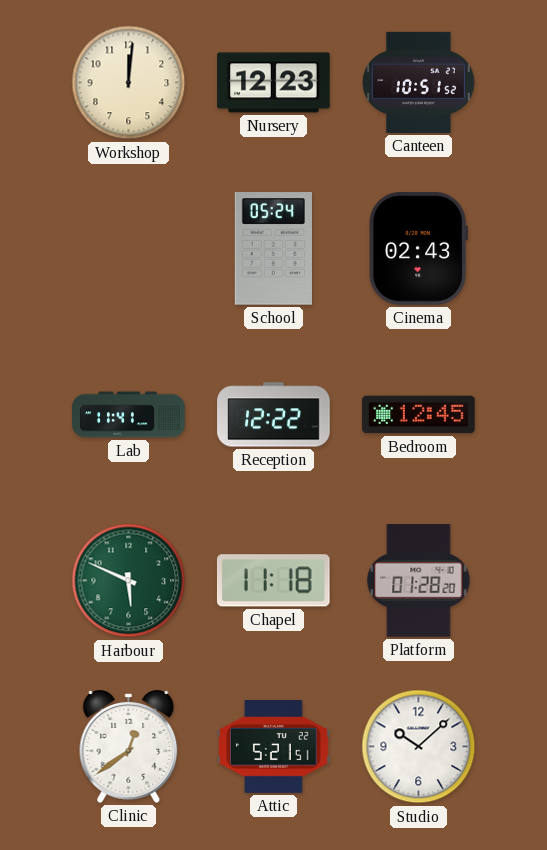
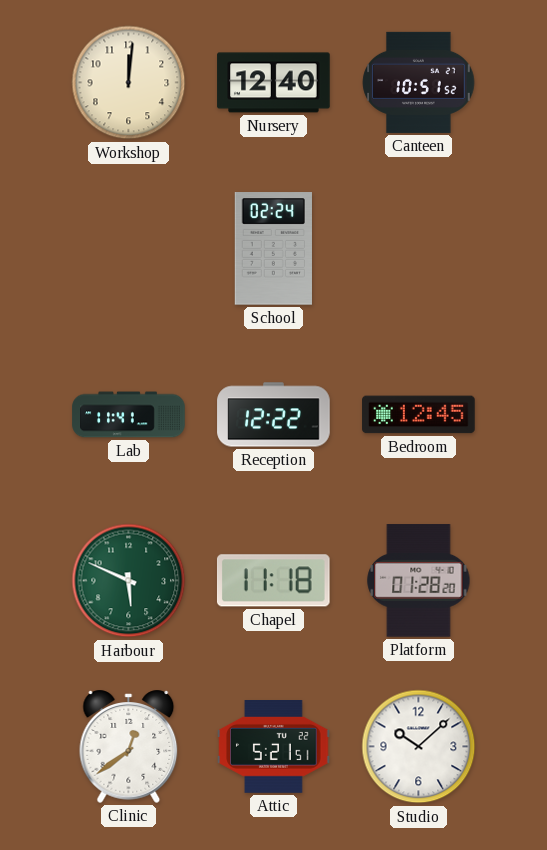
Nursery: 12:23 -> 12:40 (274, 83)
School: 05:24 -> 02:24 (273, 249)
Cinema: 02:43 -> none (418, 249)
